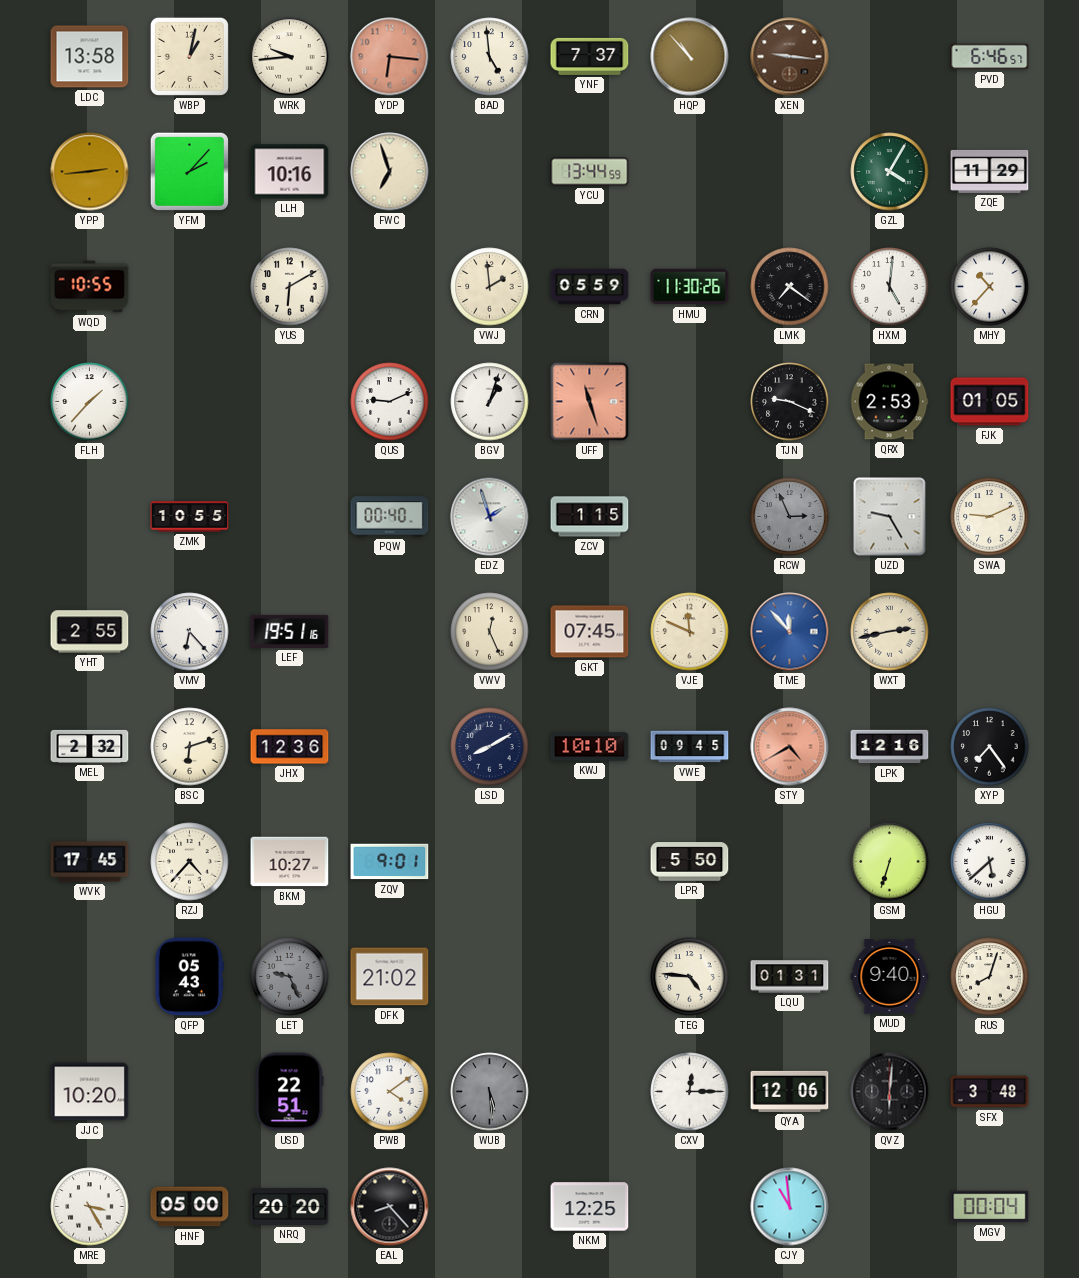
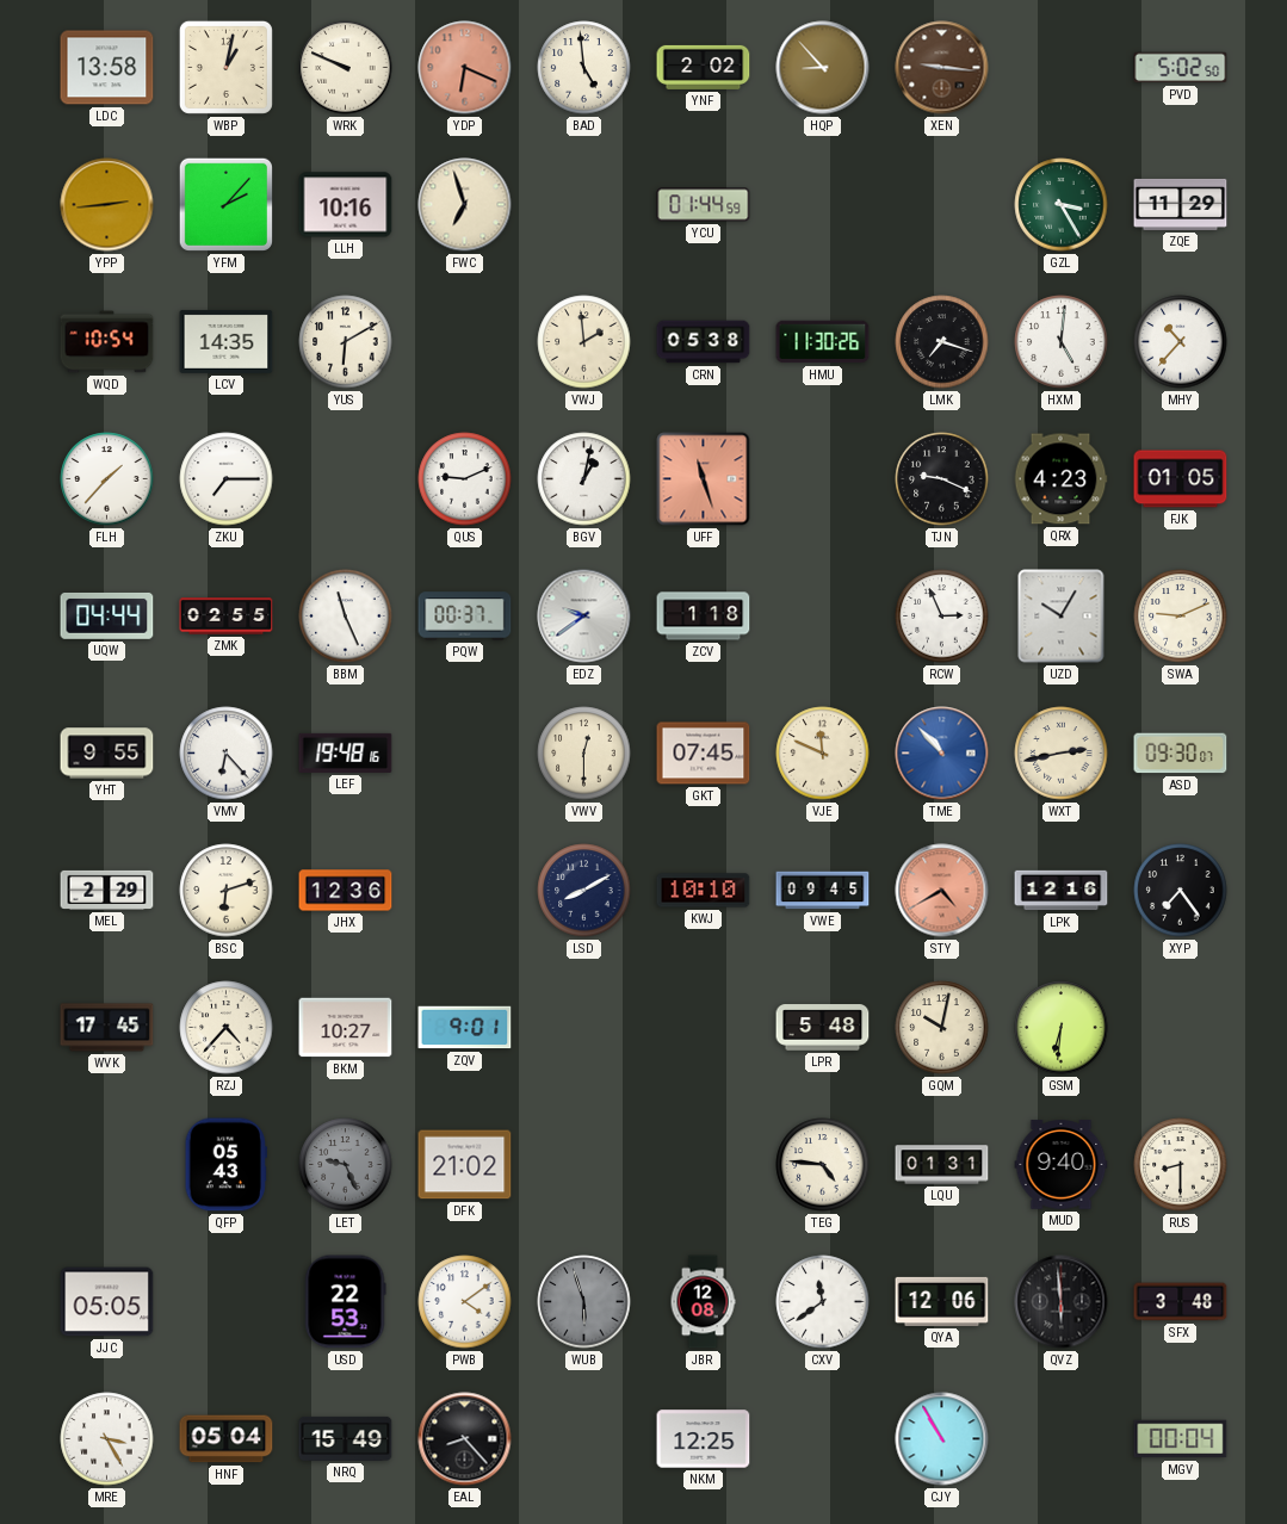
WRK: 9:44 -> 9:49 (346, 68)
YDP: 6:16 -> 6:19 (465, 68)
YNF: 7:37 -> 2:02 (704, 67)
HQP: 10:53 -> 8:53 (823, 68)
PVD: 6:46 -> 5:02 (1181, 68)
YCU: 13:44 -> 01:44 (704, 205)
GZL: 4:05 -> 3:25 (1062, 205)
WQD: 10:55 -> 10:54 (107, 342)
LCV: none -> 14:35 (227, 341)
CRN: 05:59 -> 05:38 (704, 342)
LMK: 7:21 -> 7:18 (942, 342)
ZKU: none -> 7:15 (227, 479)
BGV: 1:03 -> 1:02 (584, 479)
QRX: 2:53 -> 4:23 (1060, 479)
UQW: none -> 04:44 (107, 617)
ZMK: 10:55 -> 02:55 (227, 617)
BBM: none -> 11:26 (346, 617)
PQW: 00:40 -> 00:37 (465, 617)
EDZ: 1:57 -> 9:39 (584, 617)
ZCV: 1:15 -> 1:18 (704, 617)
RCW dial: grey -> white (942, 617)
UZD: 9:25 -> 10:05 (1062, 617)
YHT: 2:55 -> 9:55 (107, 754)
LEF: 19:51 -> 19:48 (346, 752)
VWV: 12:26 -> 12:30 (584, 754)
TME: 11:53 -> 10:53 (942, 754)
ASD: none -> 09:30 (1181, 754)
MEL: 2:32 -> 2:29 (107, 890)
LPR: 5:50 -> 5:48 (823, 1028)
GQM: none -> 10:02 (942, 1028)
GSM: 6:33 -> 6:31 (1062, 1028)
HGU: 5:38 -> none (990, 862)
RUS: 8:03 -> 8:30 (1181, 1165)
JJC: 10:20 -> 05:05 (107, 1302)
USD: 22:51 -> 22:53 (345, 1302)
WUB: 5:29 -> 5:57 (584, 1302)
JBR: none -> 12:08 (703, 1302)
CXV: 12:15 -> 11:39 (823, 1302)
QVZ: 6:01 -> 5:59 (1062, 1302)
HNF: 05:00 -> 05:04 (227, 1439)
NRQ: 20:20 -> 15:49 (346, 1438)
CJY: 10:59 -> 10:55 (942, 1439)
